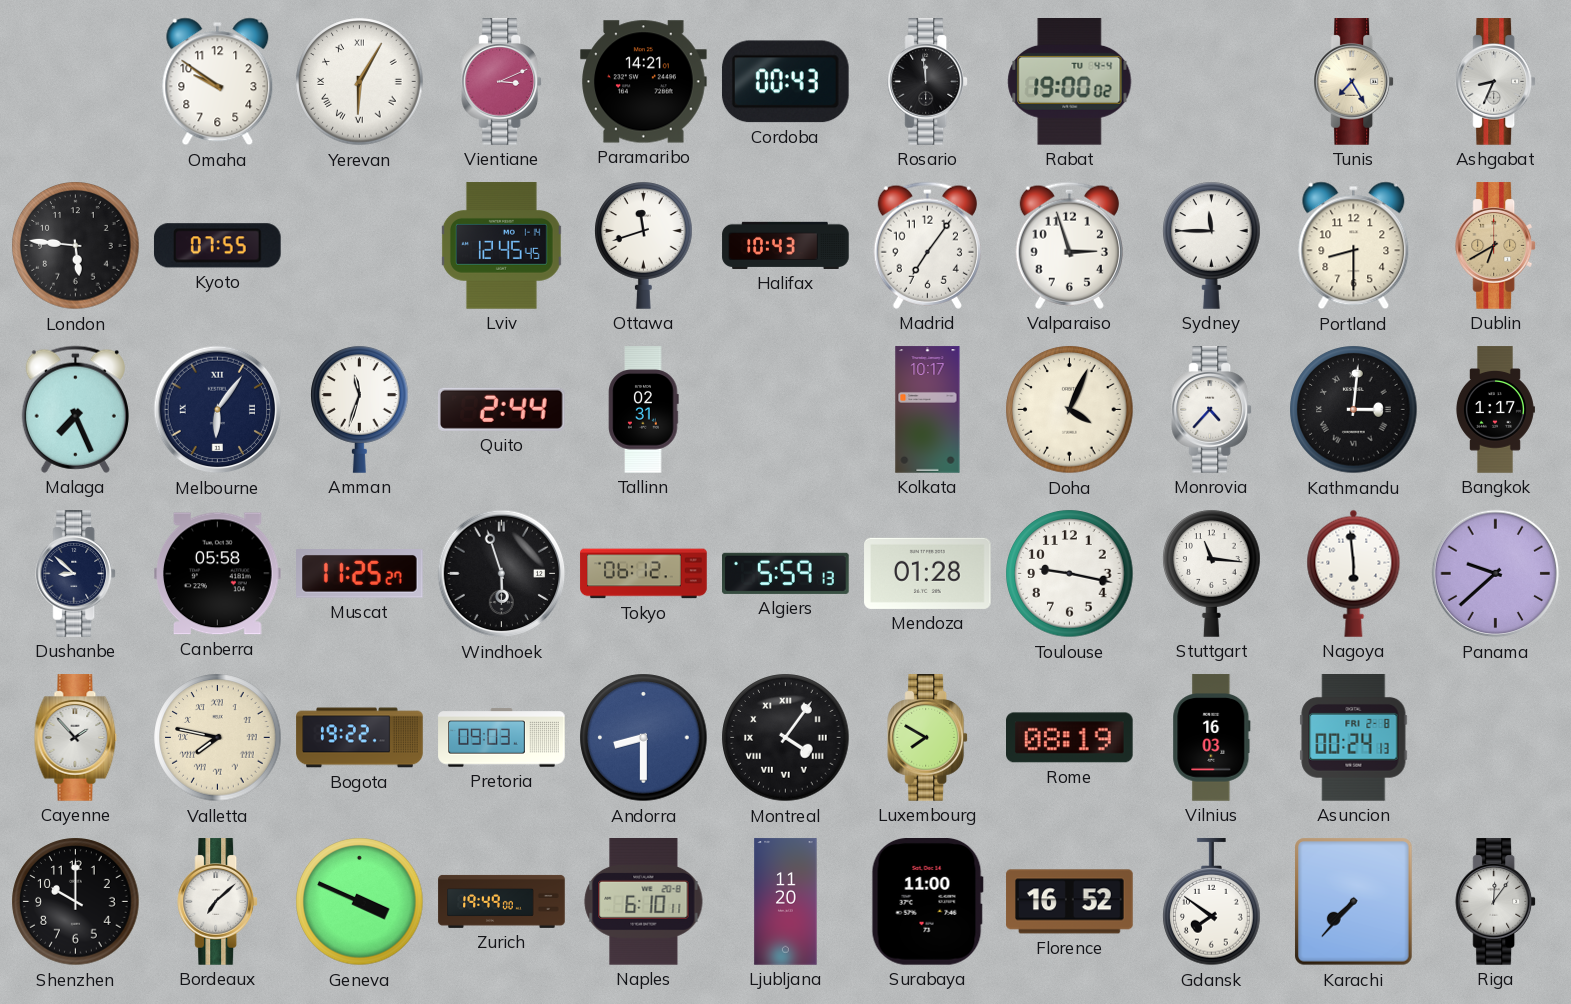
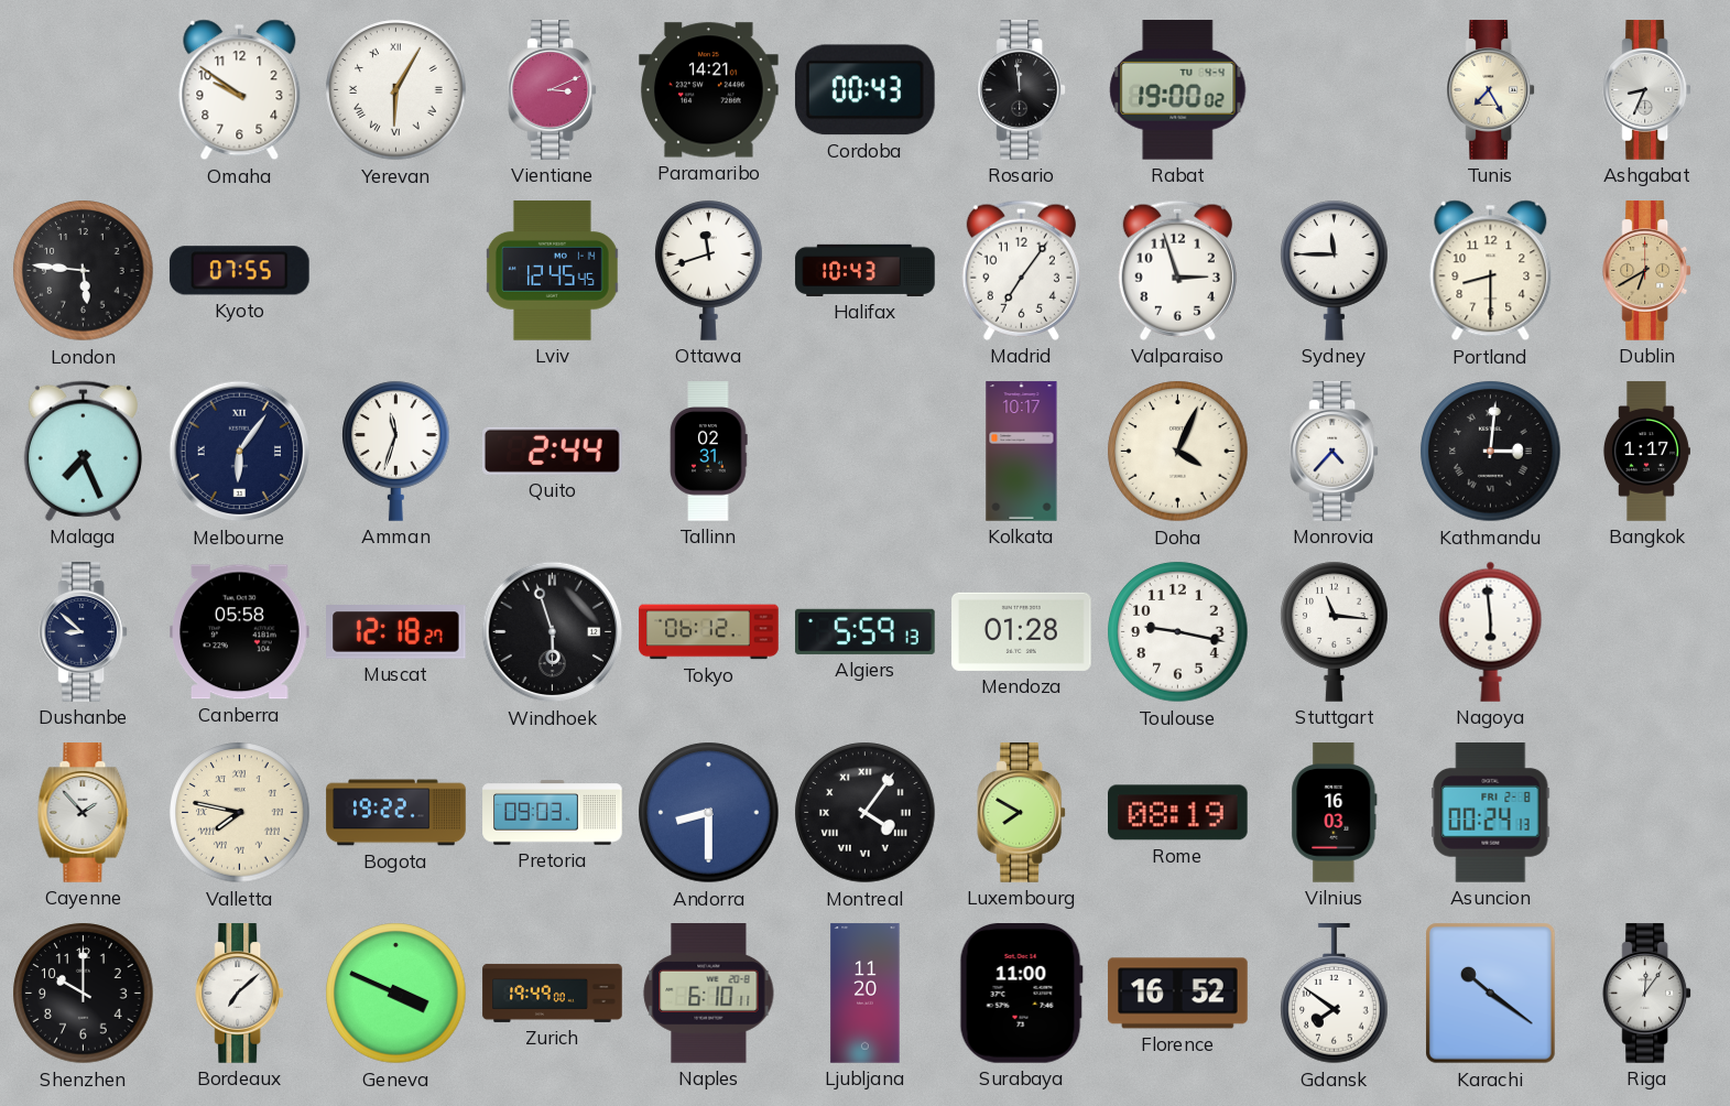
Muscat: 11:25 -> 12:18 (396, 632)
Panama: 9:38 -> none (1496, 574)
Karachi: 7:37 -> 10:21 (1491, 994)
